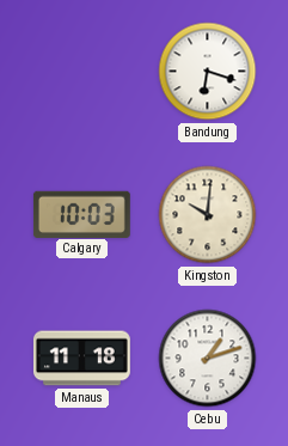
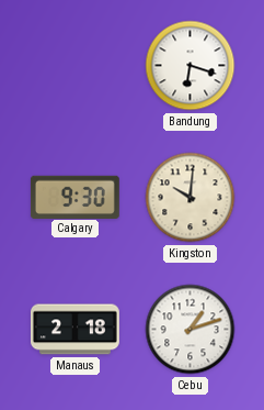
Calgary: 10:03 -> 9:30 (74, 197)
Manaus: 11:18 -> 2:18 (74, 330)
